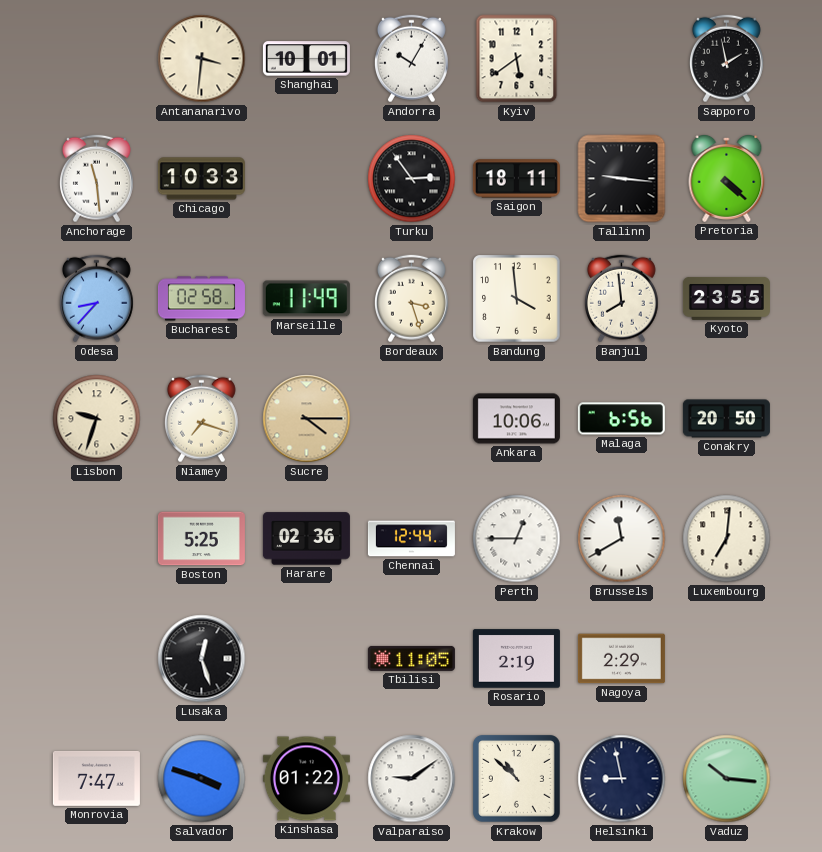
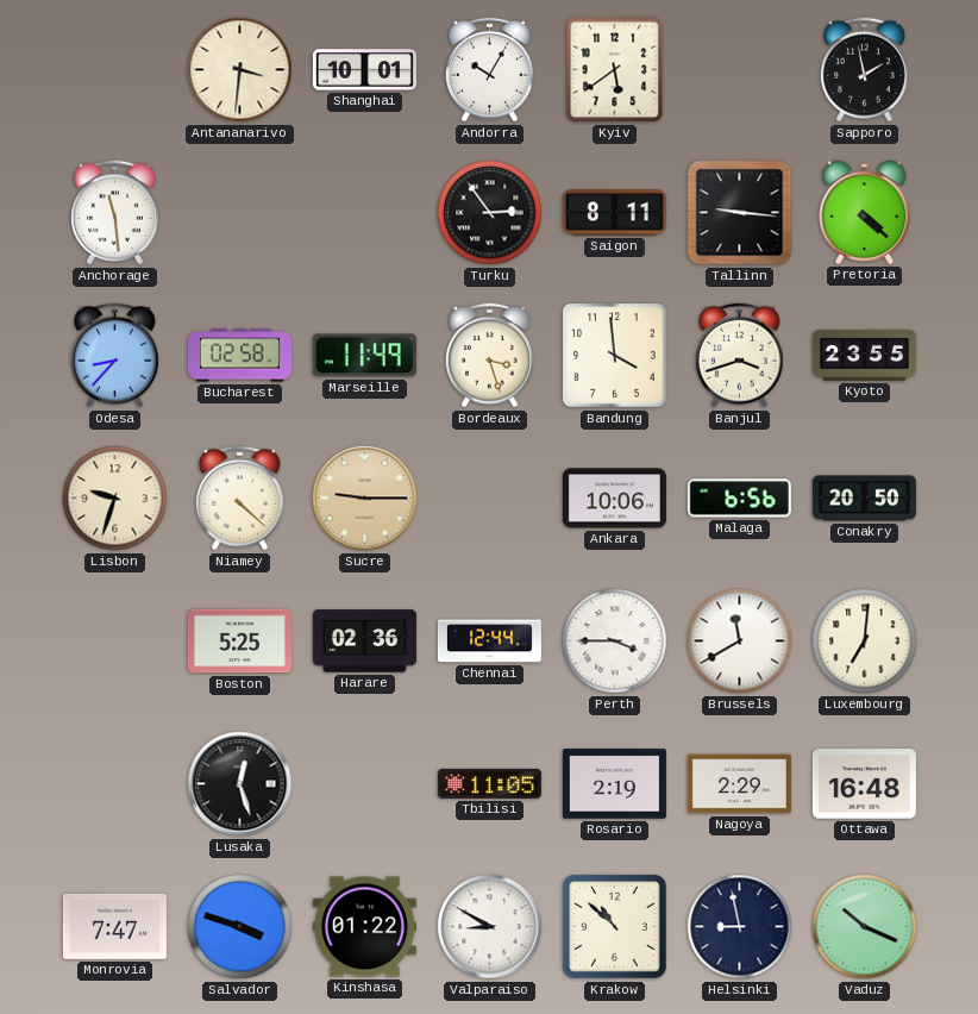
Chicago: 10:33 -> none (201, 179)
Saigon: 18:11 -> 8:11 (614, 213)
Banjul: 7:59 -> 3:42 (739, 356)
Niamey: 7:18 -> 4:22 (239, 499)
Sucre: 4:15 -> 9:15 (365, 499)
Perth: 12:45 -> 3:45 (615, 641)
Ottawa: none -> 16:48 (864, 784)
Valparaiso: 9:09 -> 8:50 (490, 927)
Vaduz: 10:16 -> 10:19 (865, 927)
